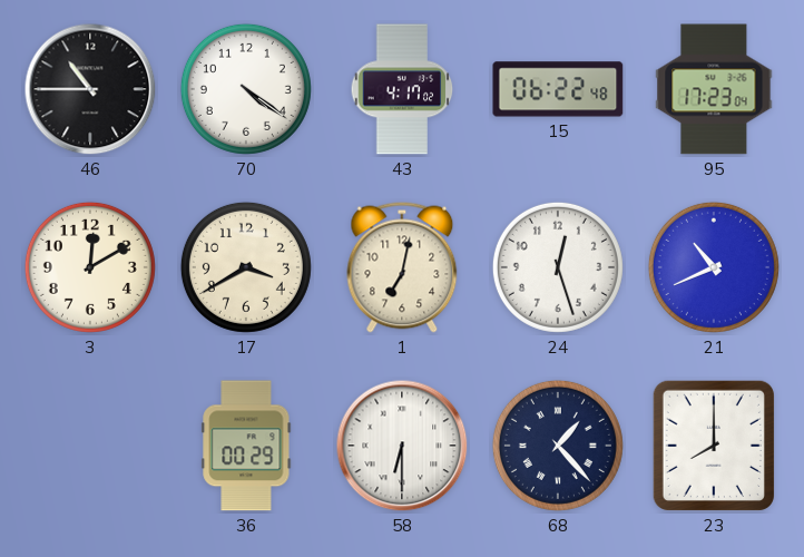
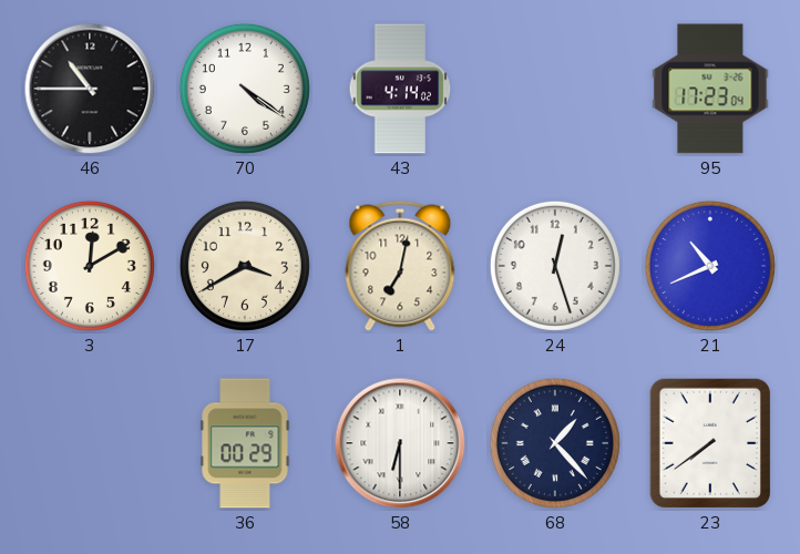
43: 4:17 -> 4:14 (400, 89)
15: 06:22 -> none (558, 89)
23: 8:00 -> 7:39 (710, 443)
